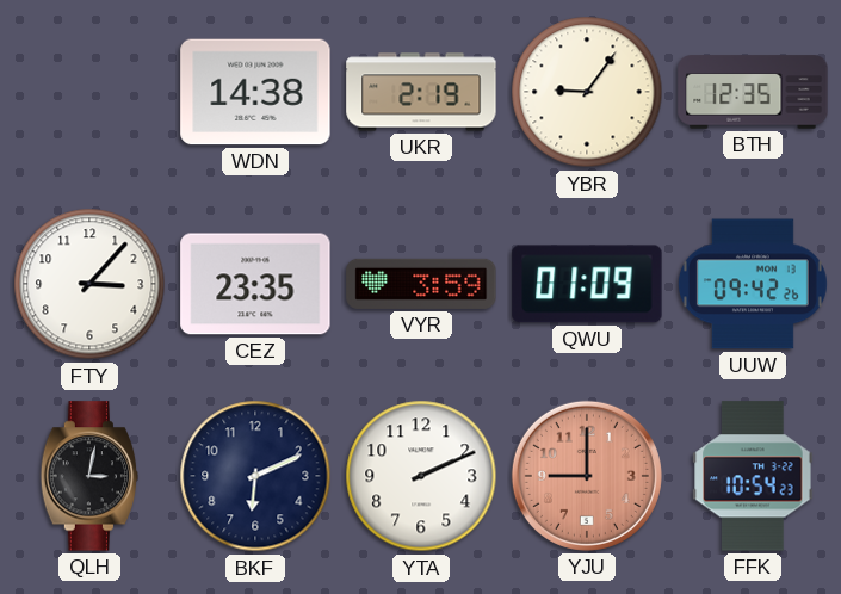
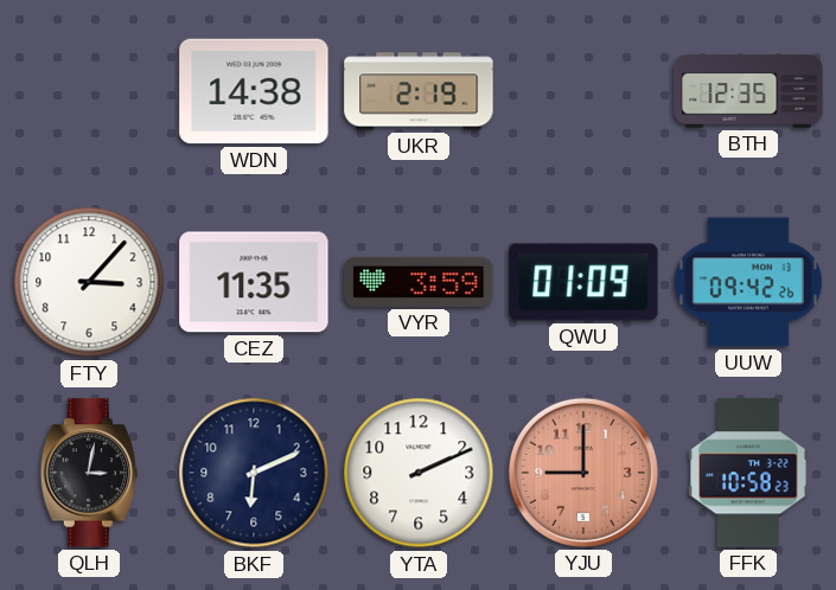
YBR: 9:06 -> none (587, 92)
CEZ: 23:35 -> 11:35 (254, 282)
FFK: 10:54 -> 10:58 (748, 473)
